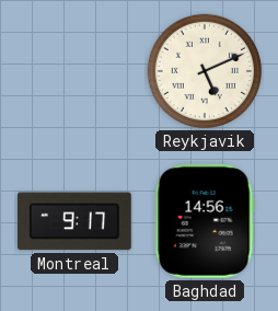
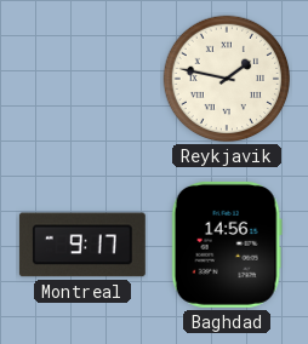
Reykjavik: 5:11 -> 1:47 (227, 79)
